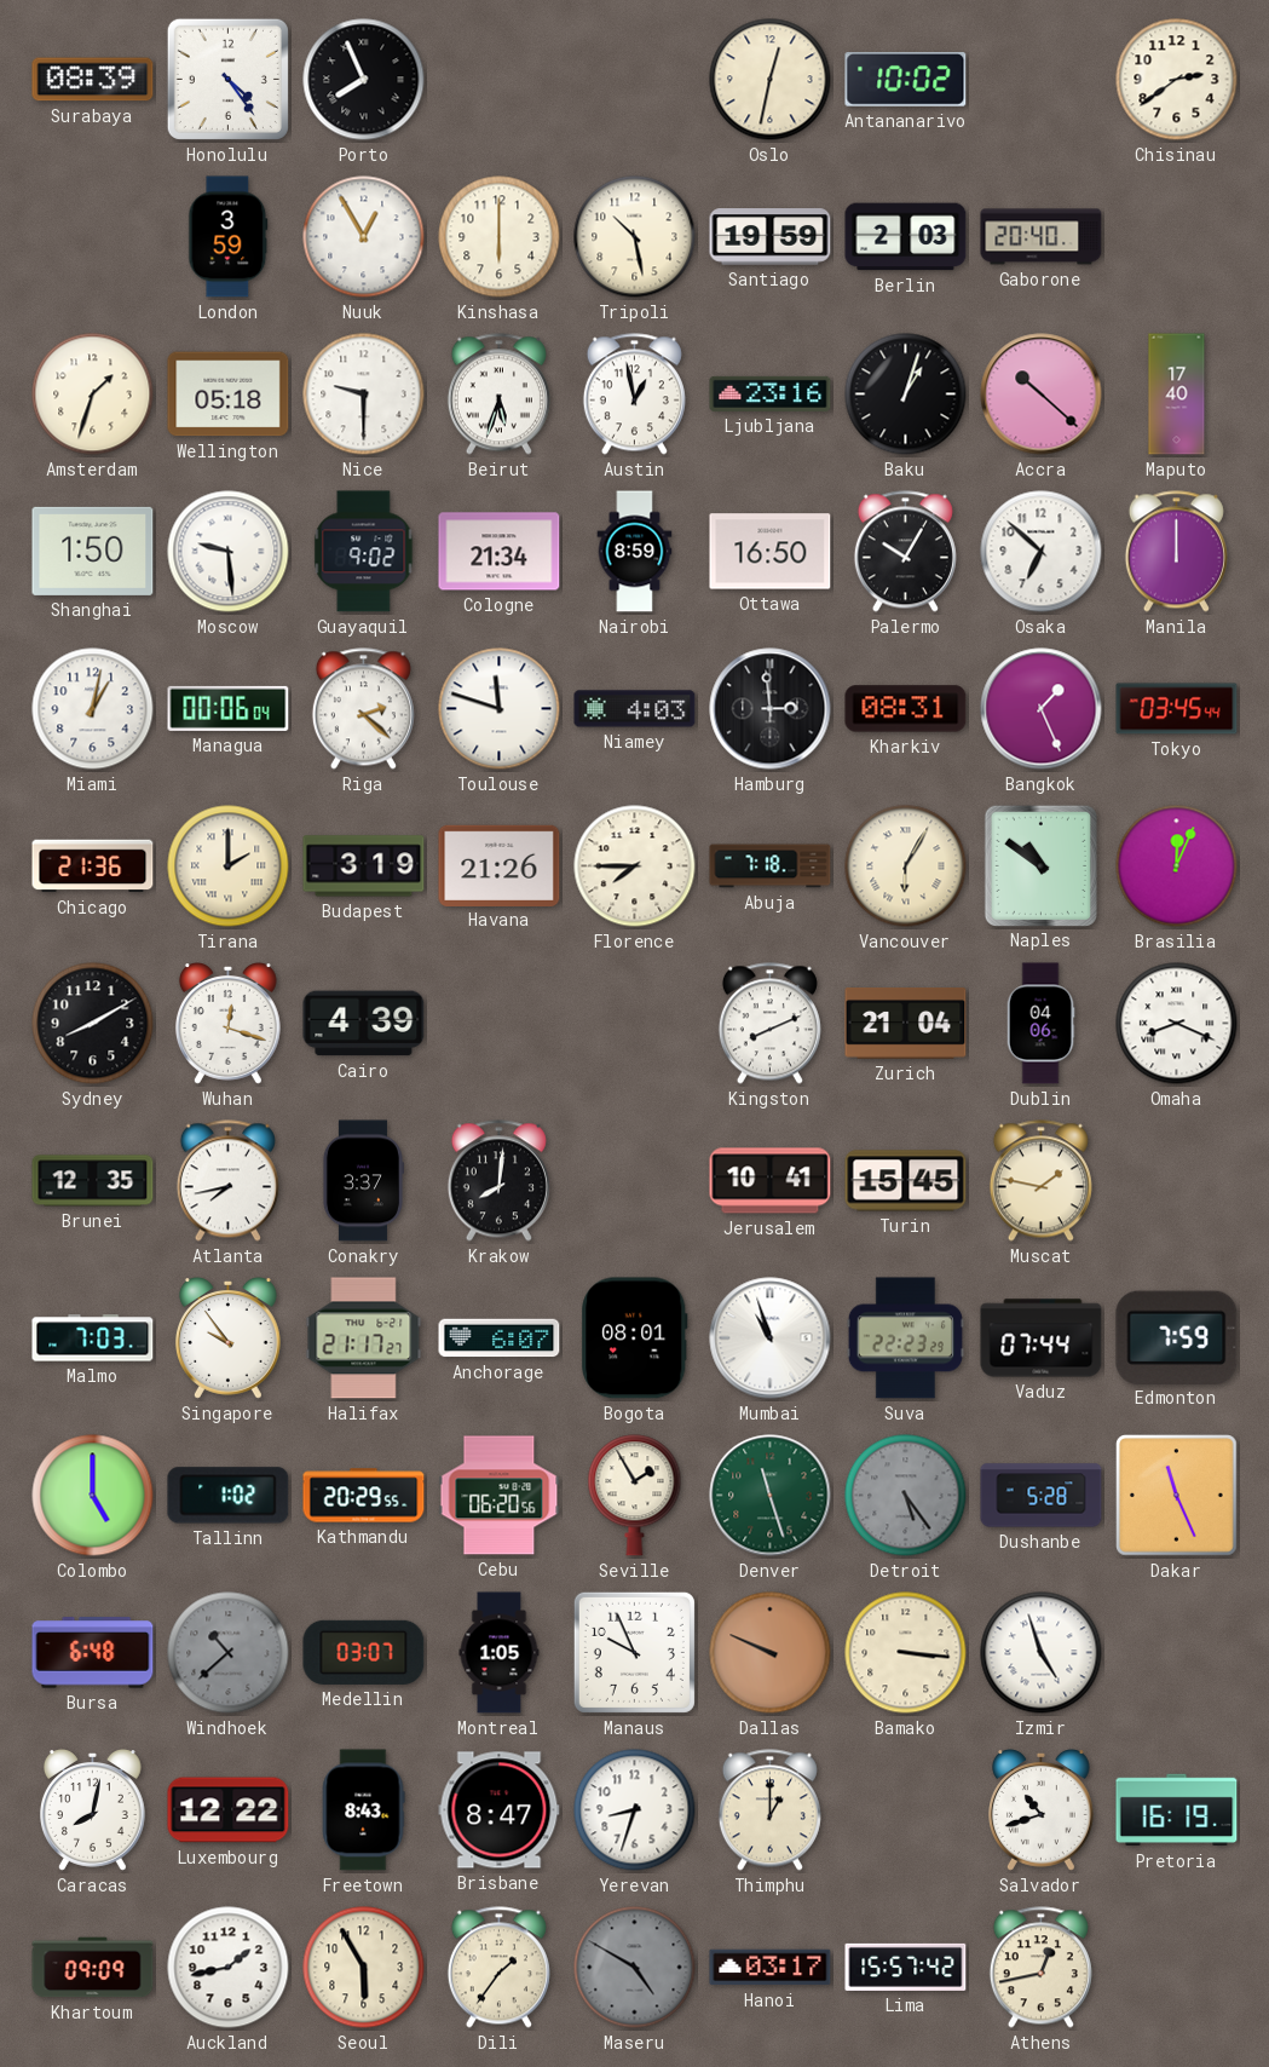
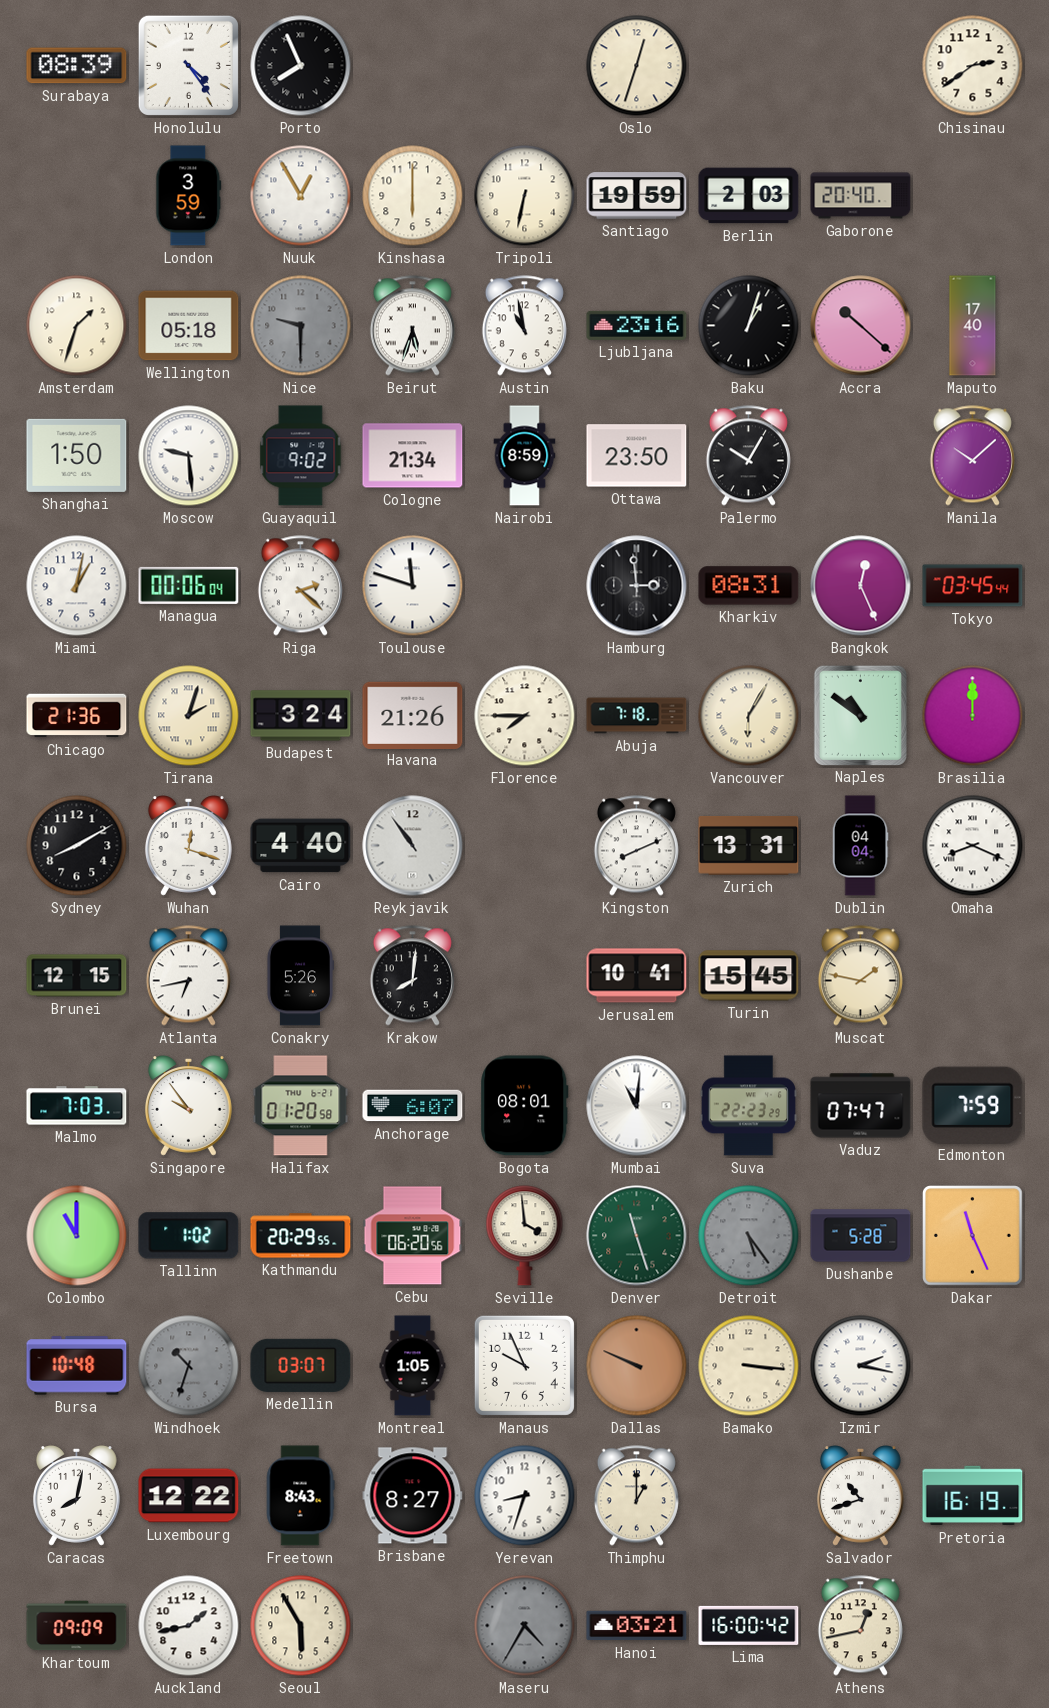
Oslo: 12:32 -> 12:33 (637, 66)
Antananarivo: 10:02 -> none (906, 80)
Tripoli: 10:28 -> 6:32 (525, 196)
Nice dial: white -> grey (301, 326)
Austin: 12:58 -> 10:58 (524, 326)
Ottawa: 16:50 -> 23:50 (637, 456)
Osaka: 6:52 -> none (1042, 552)
Manila: 12:00 -> 10:08 (972, 456)
Niamey: 4:03 -> none (635, 709)
Bangkok: 1:26 -> 12:26 (861, 586)
Tirana: 2:00 -> 2:03 (189, 716)
Budapest: 3:19 -> 3:24 (301, 716)
Brasilia: 12:04 -> 12:00 (973, 716)
Cairo: 4:39 -> 4:40 (301, 846)
Reykjavik: none -> 10:54 (413, 846)
Zurich: 21:04 -> 13:31 (749, 846)
Dublin: 04:06 -> 04:04 (860, 846)
Brunei: 12:35 -> 12:15 (77, 976)
Atlanta: 7:43 -> 6:43 (188, 976)
Conakry: 3:37 -> 5:26 (300, 976)
Halifax: 21:17 -> 01:20 (301, 1106)
Mumbai: 10:57 -> 11:01 (637, 1106)
Vaduz: 07:44 -> 07:47 (861, 1106)
Colombo: 5:00 -> 11:00 (77, 1236)
Seville: 1:55 -> 3:59 (525, 1236)
Bursa: 6:48 -> 10:48 (77, 1366)
Windhoek: 10:38 -> 10:33 (189, 1366)
Izmir: 4:57 -> 2:17 (861, 1366)
Brisbane: 8:47 -> 8:27 (413, 1496)
Dili: 1:36 -> none (498, 1968)
Maseru: 4:50 -> 4:35 (525, 1626)
Hanoi: 03:17 -> 03:21 (637, 1626)
Lima: 15:57 -> 16:00 (749, 1625)
